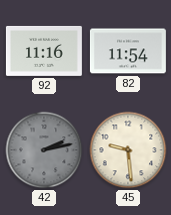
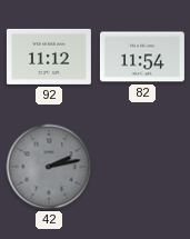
92: 11:16 -> 11:12 (49, 57)
45: 9:29 -> none (128, 150)
